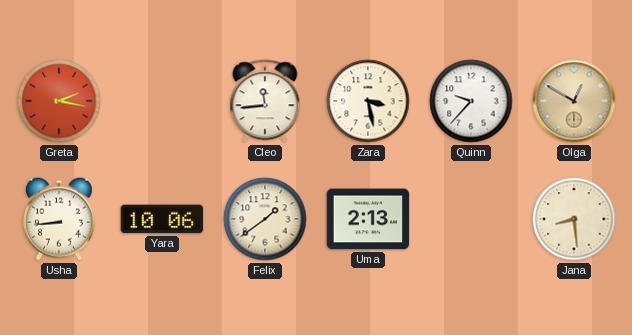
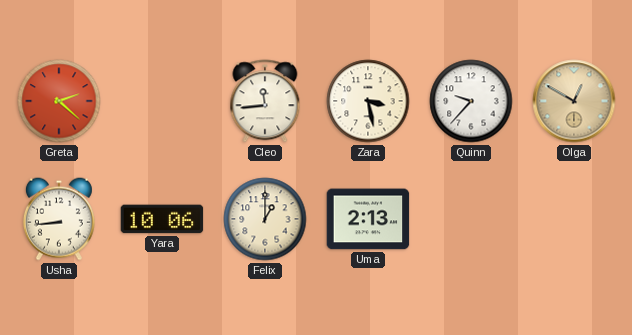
Greta: 2:17 -> 2:22 (59, 101)
Felix: 1:39 -> 1:00 (265, 219)
Jana: 8:29 -> none (574, 219)
